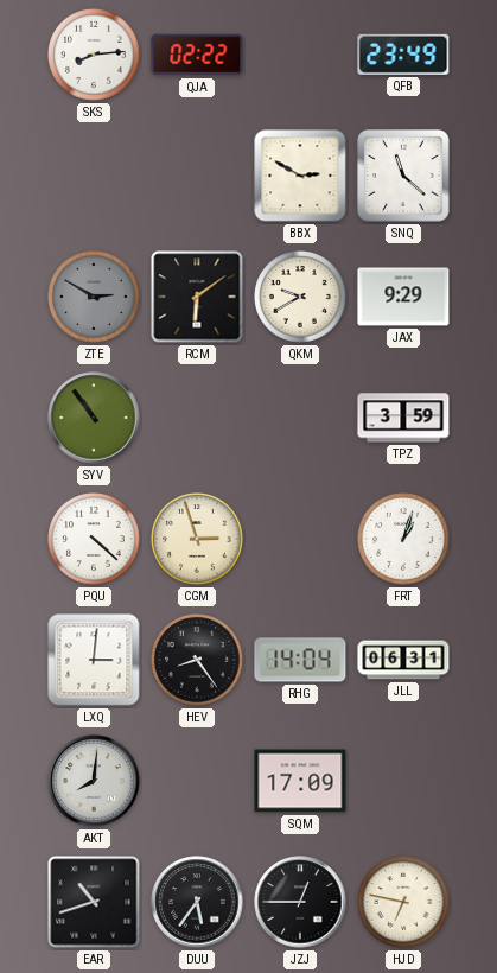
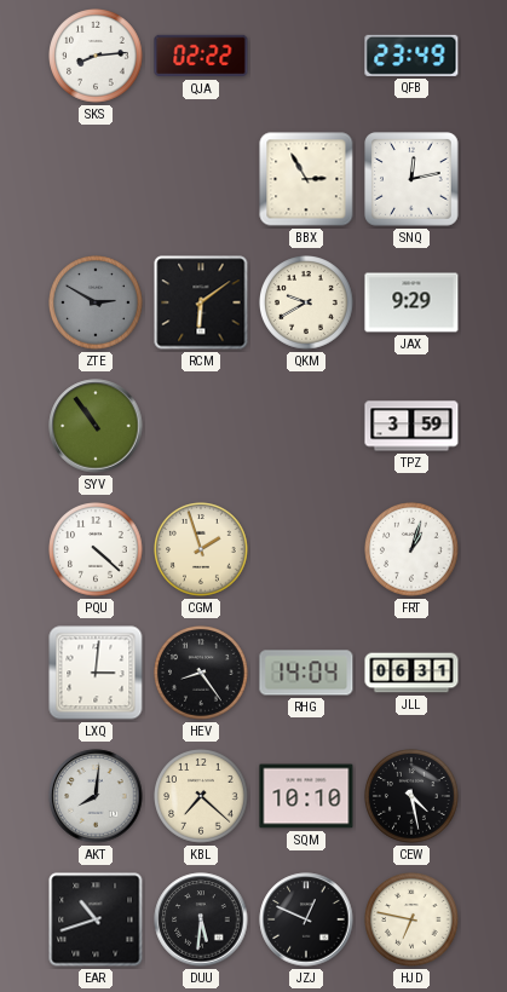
BBX: 2:50 -> 2:55 (306, 179)
SNQ: 11:22 -> 12:13 (411, 179)
CGM: 2:57 -> 1:57 (202, 550)
KBL: none -> 7:22 (202, 797)
SQM: 17:09 -> 10:10 (306, 796)
CEW: none -> 4:28 (413, 797)
DUU: 5:36 -> 5:31 (201, 919)
JZJ: 12:45 -> 12:49 (306, 919)
